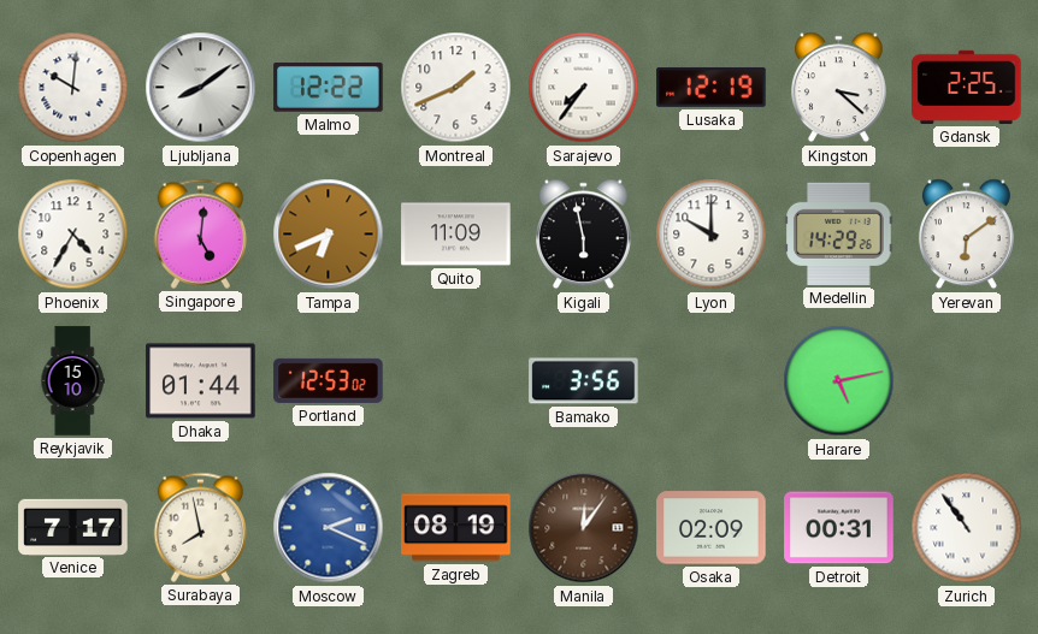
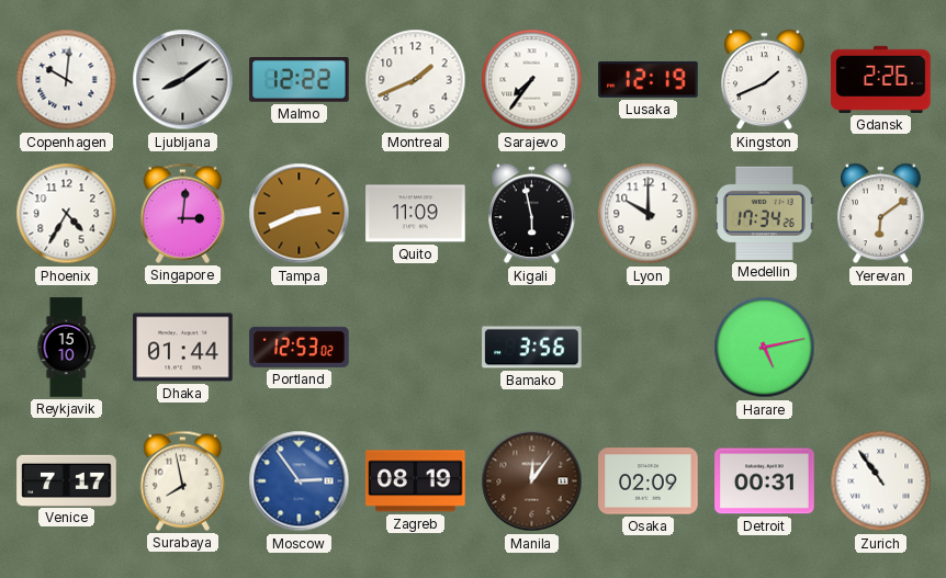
Kingston: 3:22 -> 1:41 (764, 80)
Gdansk: 2:25 -> 2:26 (881, 79)
Singapore: 5:01 -> 3:01 (183, 213)
Tampa: 6:41 -> 2:41 (300, 214)
Medellin: 14:29 -> 17:34 (765, 213)
Moscow: 2:19 -> 2:54 (300, 481)
